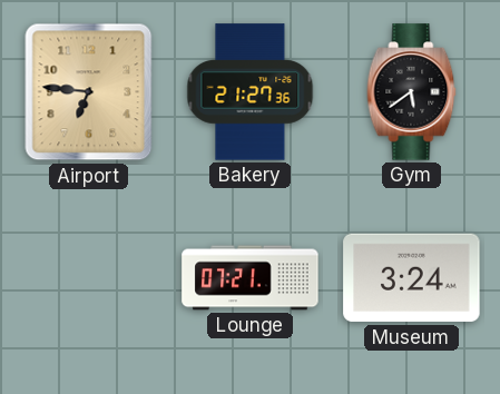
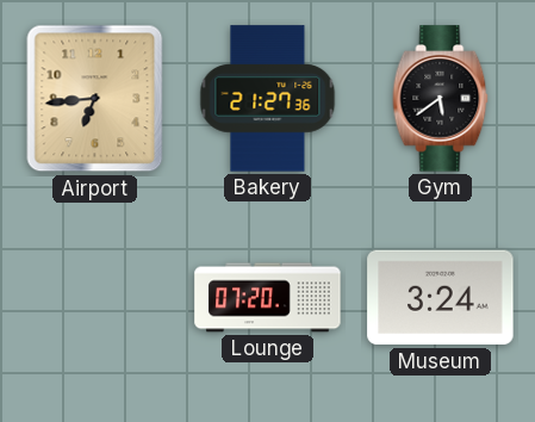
Airport: 6:46 -> 6:44 (95, 99)
Lounge: 07:21 -> 07:20 (268, 298)
